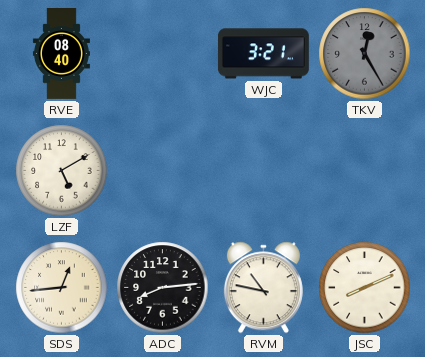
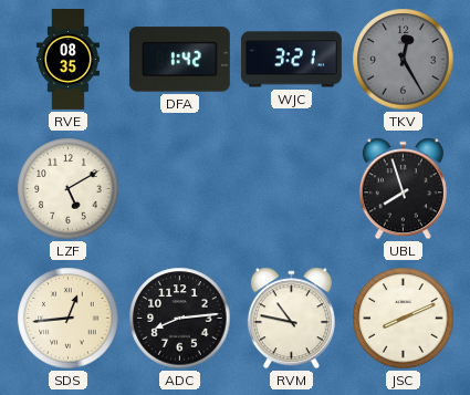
RVE: 08:40 -> 08:35 (67, 60)
DFA: none -> 1:42 (179, 60)
UBL: none -> 7:57 (403, 189)
